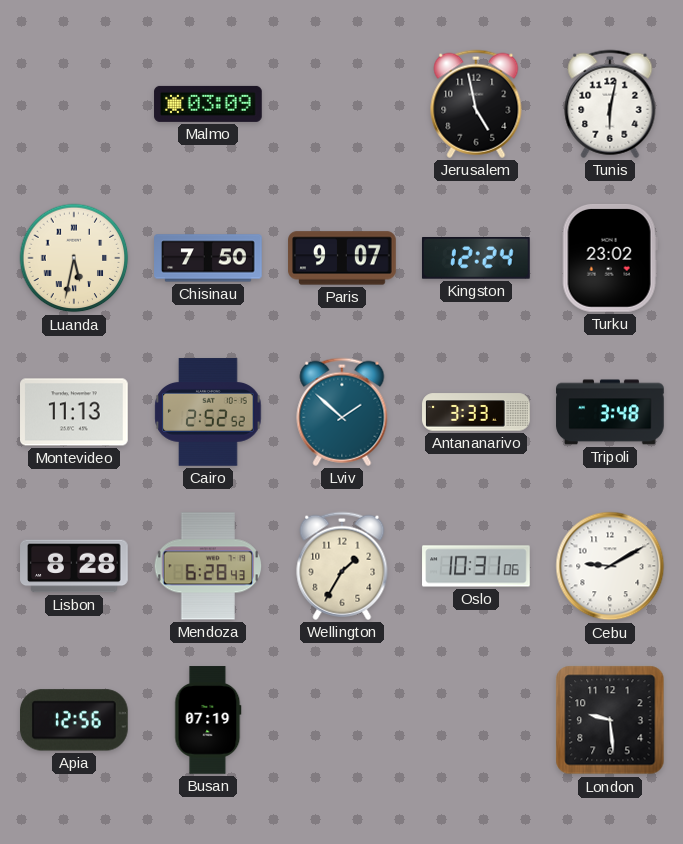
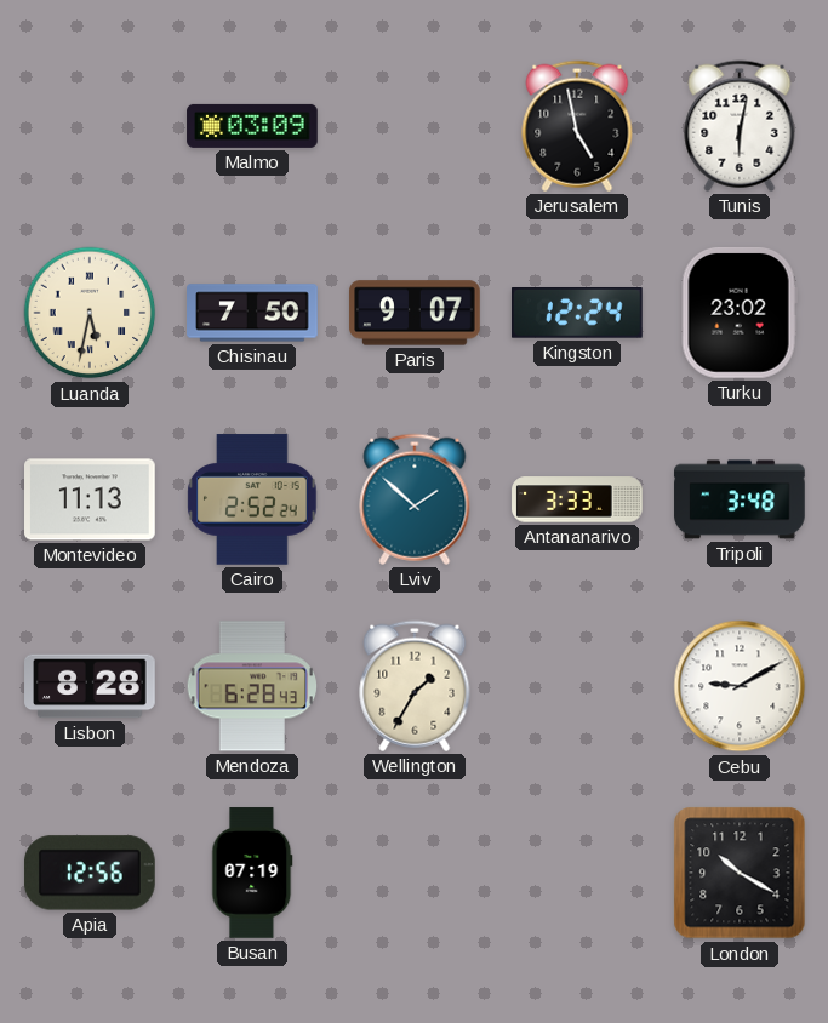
Cairo: 2:52:52 -> 2:52:24 (252, 499)
Oslo: 10:31 -> none (476, 566)
London: 9:29 -> 10:20 (740, 873)
